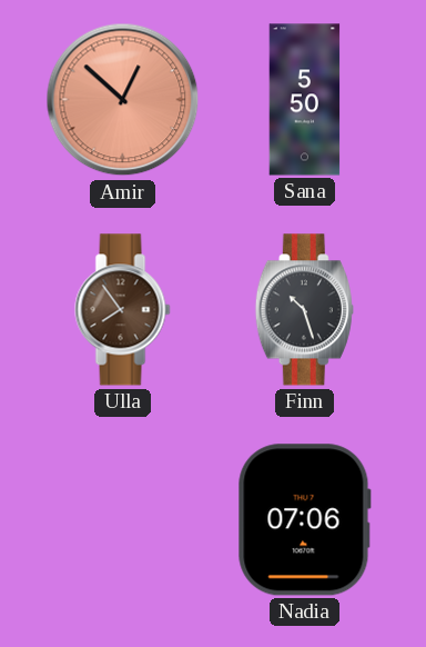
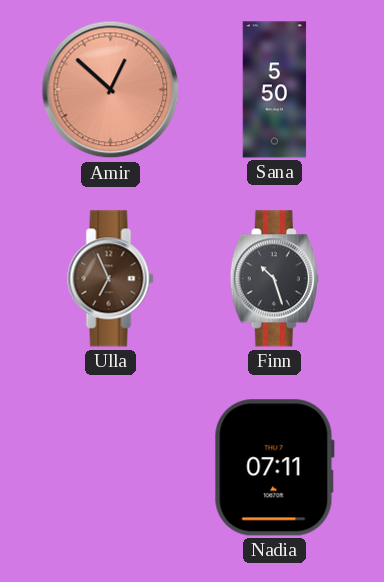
Ulla: 7:54 -> 6:56 (111, 279)
Nadia: 07:06 -> 07:11 (274, 468)
